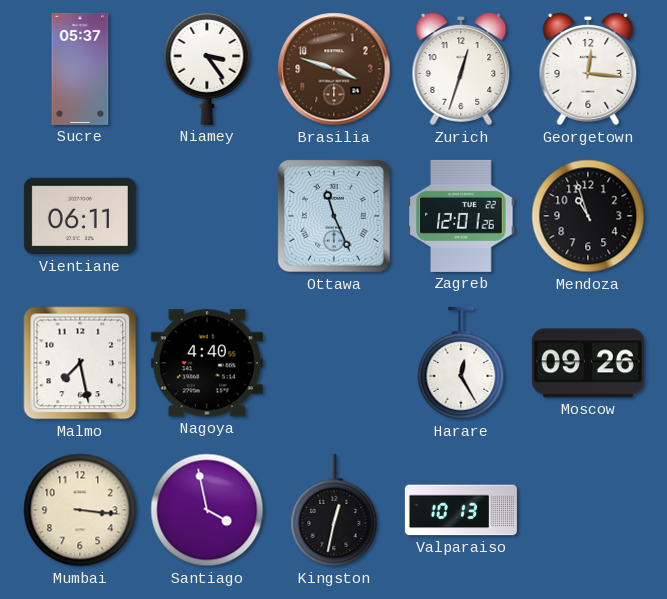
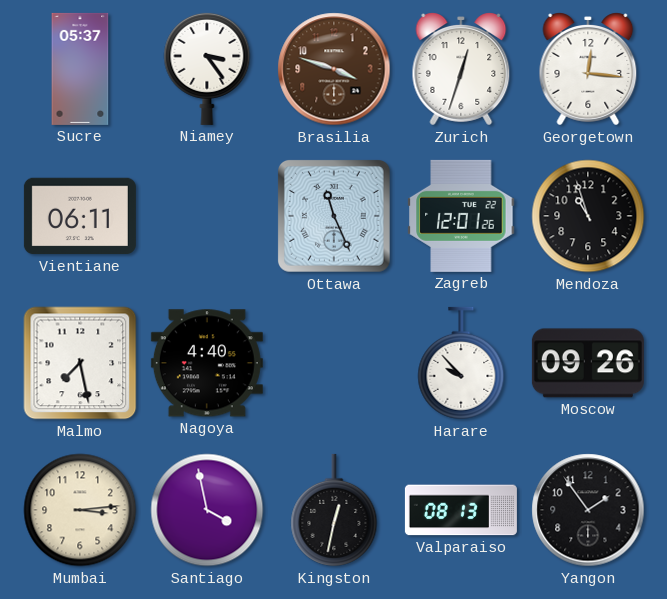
Harare: 12:25 -> 9:53 (461, 363)
Mumbai: 3:16 -> 3:14 (80, 510)
Valparaiso: 10:13 -> 08:13 (461, 510)
Yangon: none -> 1:54 (588, 510)
